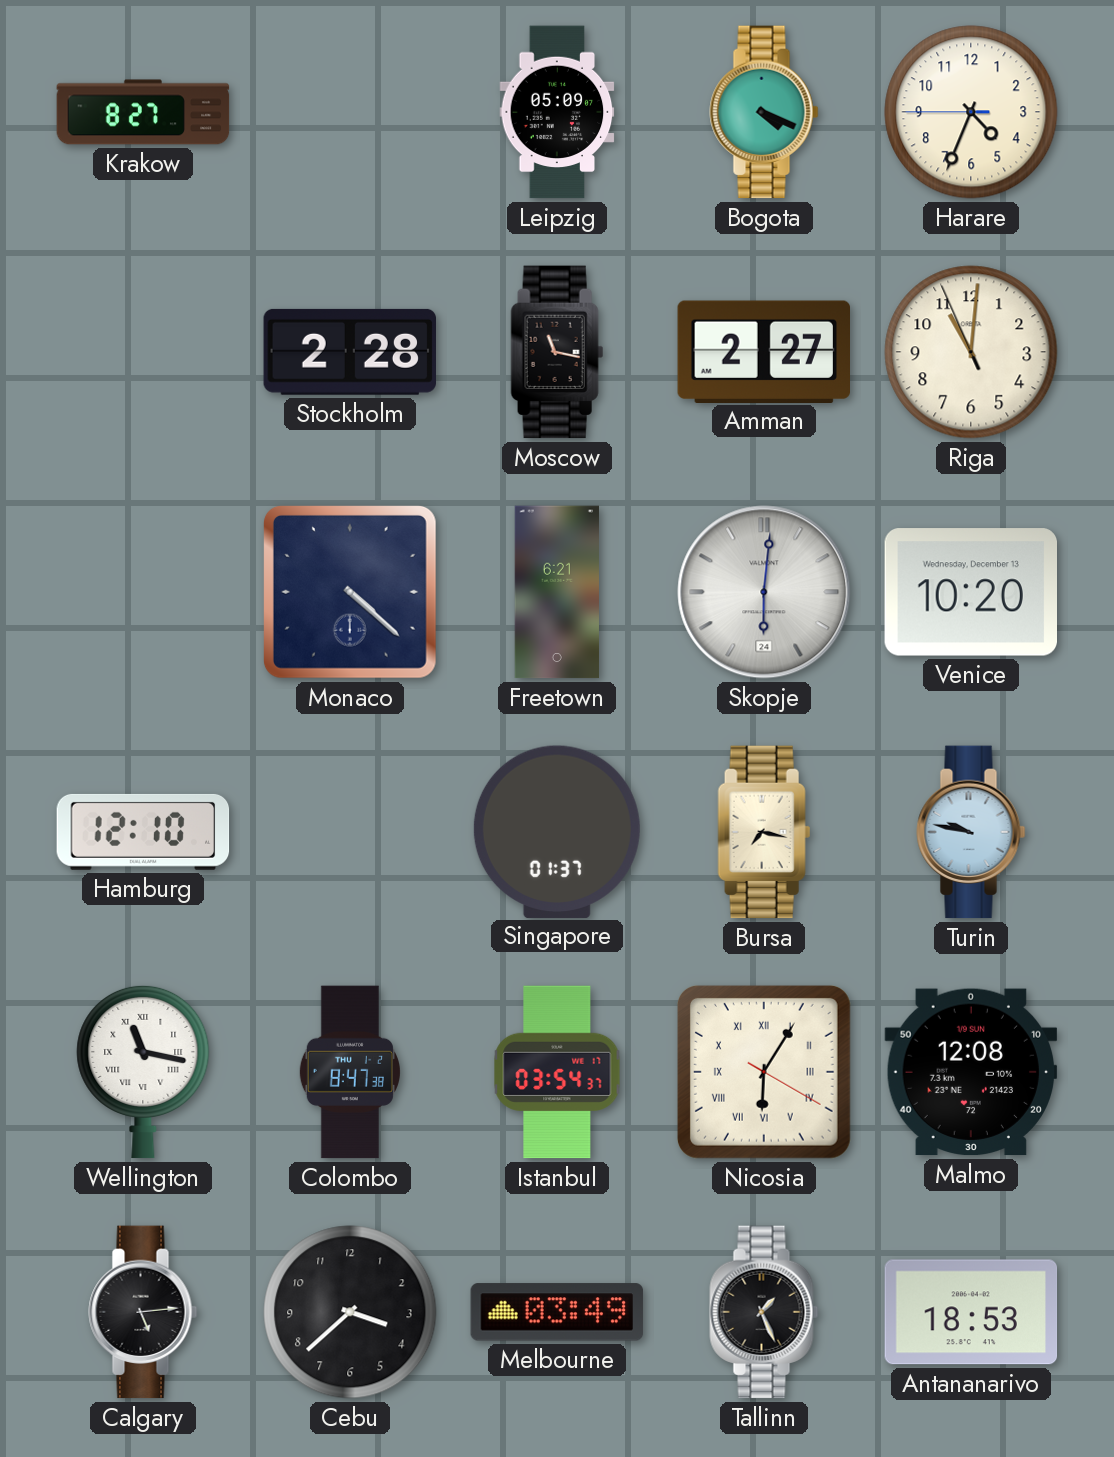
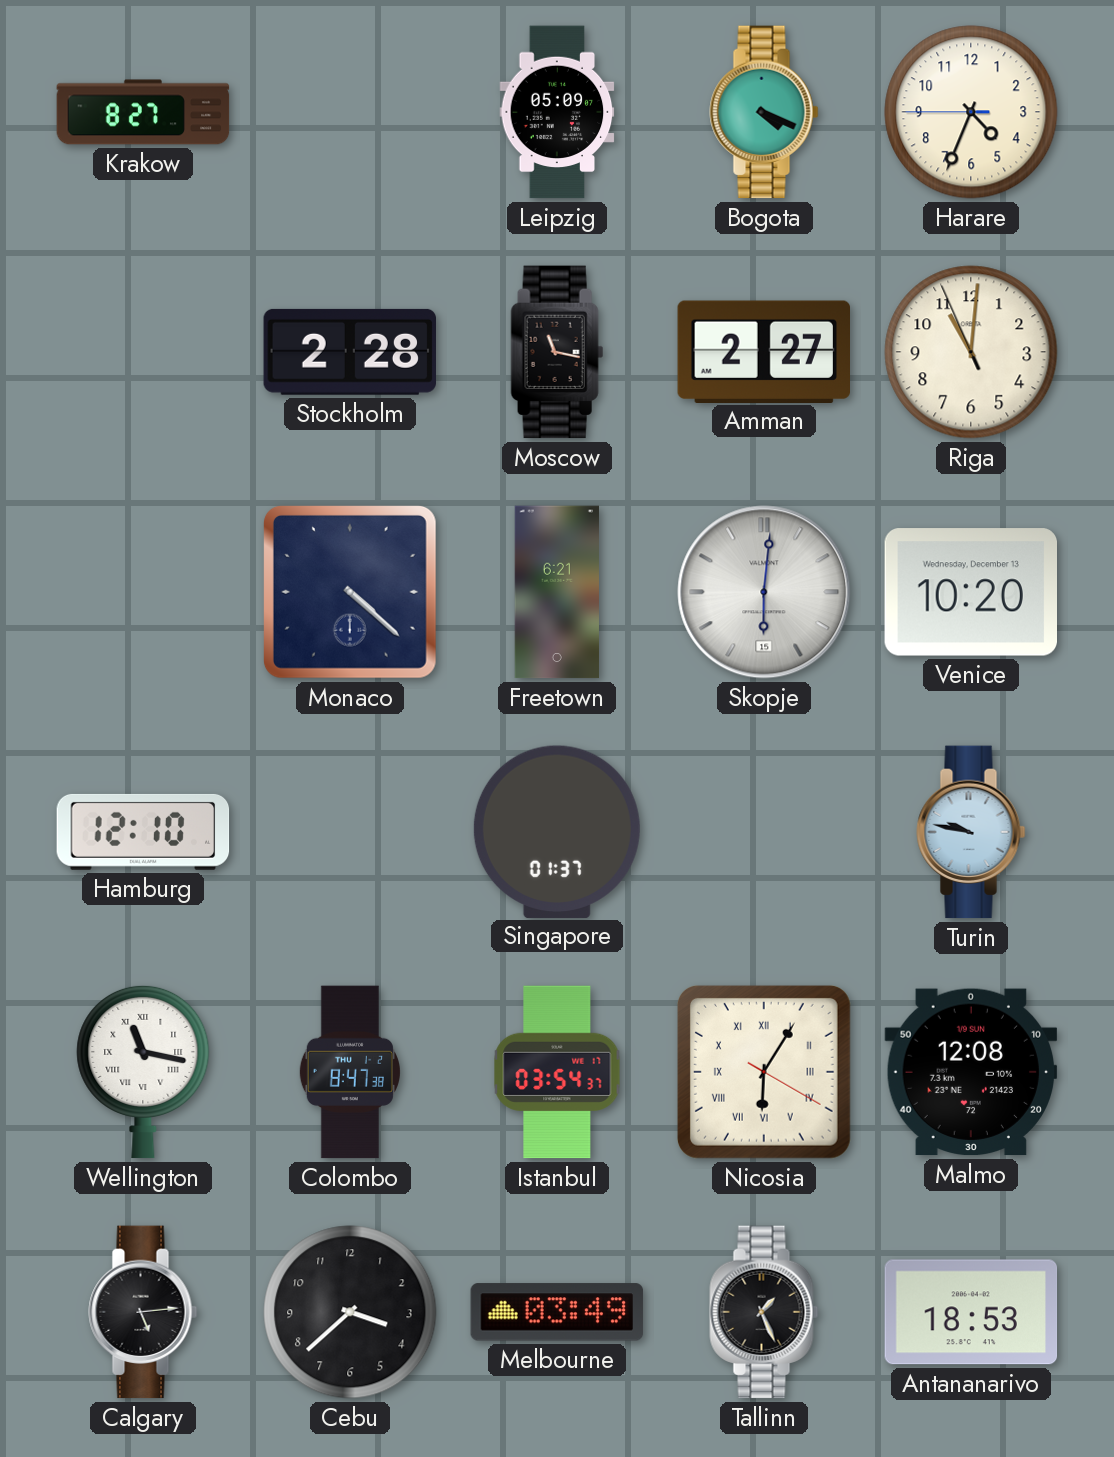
Skopje date: 24 -> 15 (764, 592)
Bursa: 7:17 -> none (764, 832)
